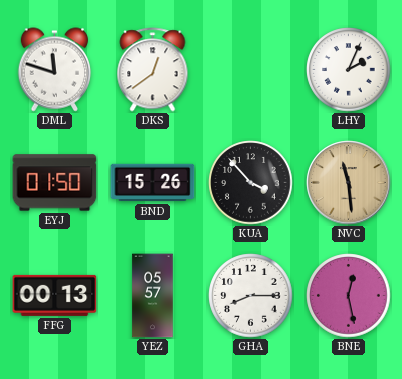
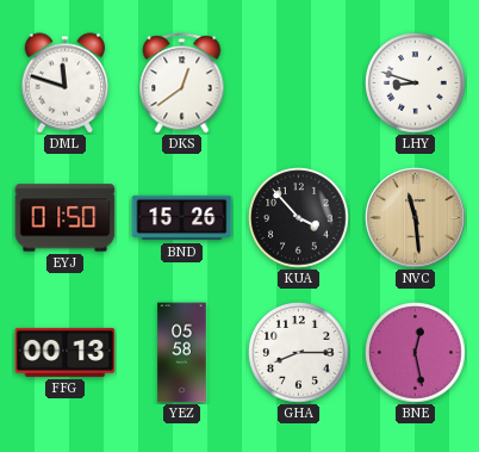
LHY: 2:04 -> 8:48 (416, 83)
YEZ: 05:57 -> 05:58 (182, 353)
